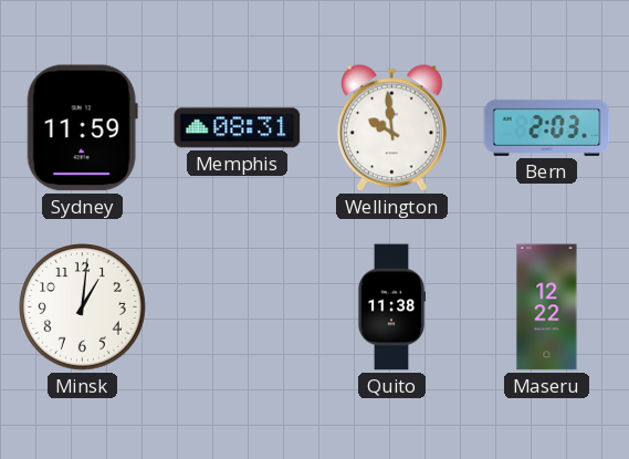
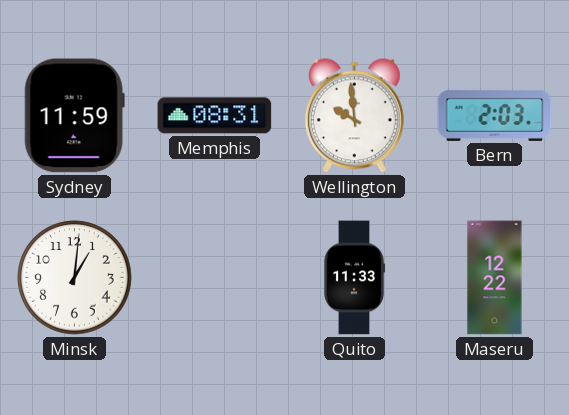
Quito: 11:38 -> 11:33 (354, 278)
